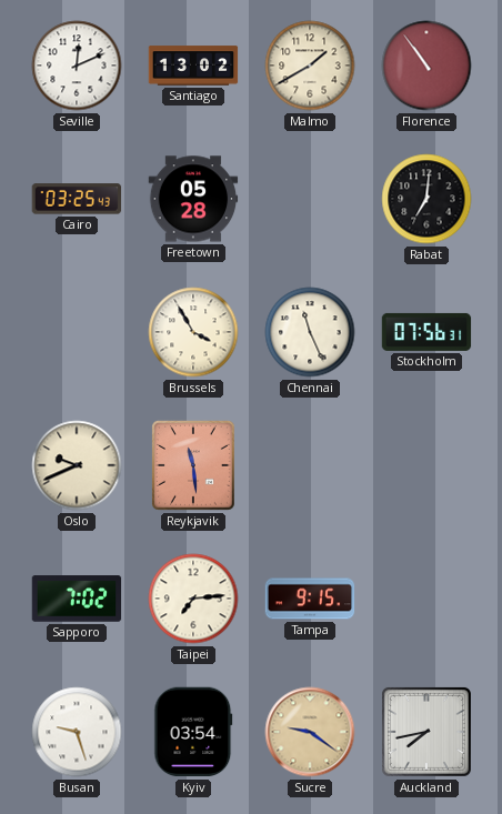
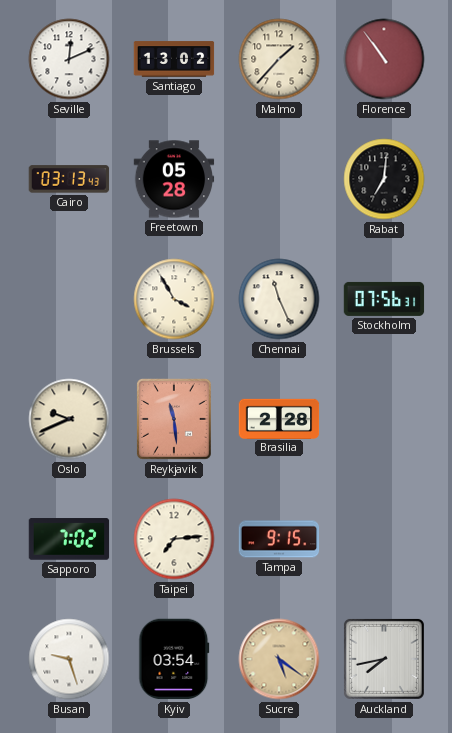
Malmo: 1:40 -> 1:37 (279, 59)
Cairo: 03:25 -> 03:13 (69, 179)
Brasilia: none -> 2:28 (279, 418)
Sucre: 9:21 -> 5:21 (279, 659)
